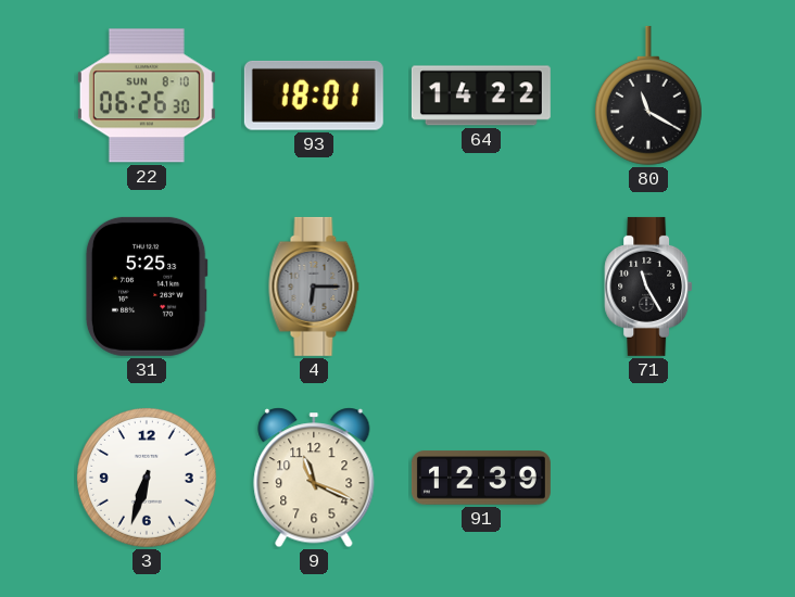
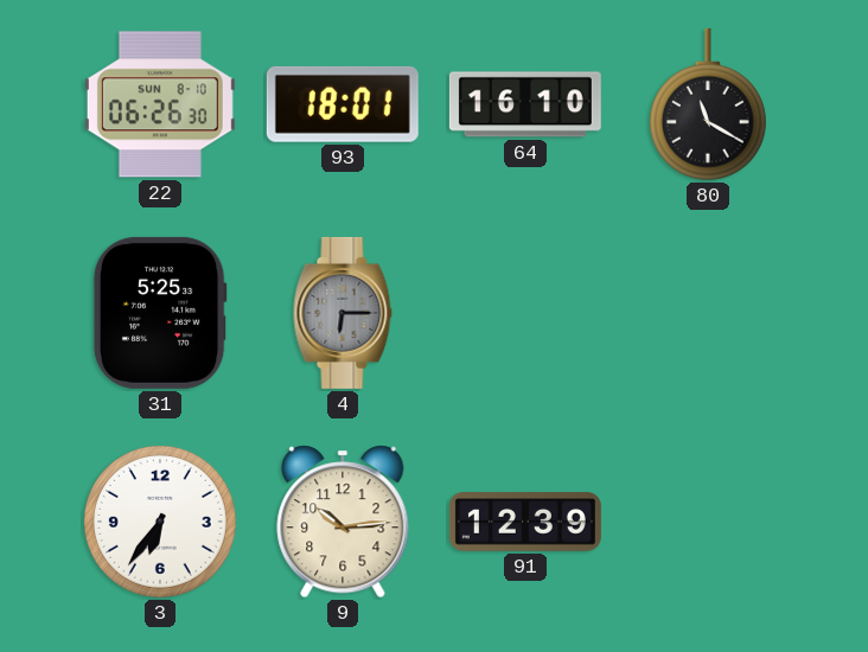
64: 14:22 -> 16:10 (525, 104)
71: 11:25 -> none (648, 287)
3: 6:33 -> 6:36 (160, 522)
9: 11:19 -> 10:14 (343, 522)
